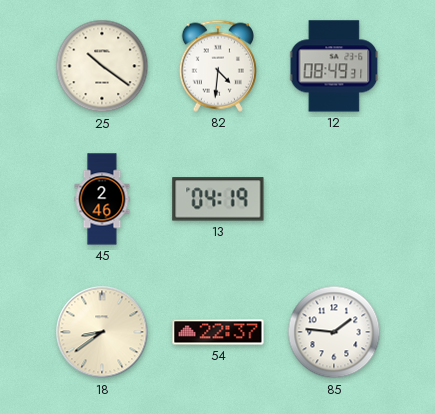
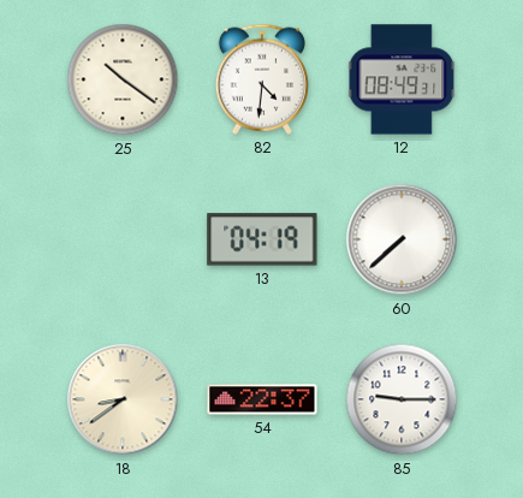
45: 2:46 -> none (102, 199)
60: none -> 7:38 (402, 239)
85: 1:46 -> 9:15 (402, 399)
